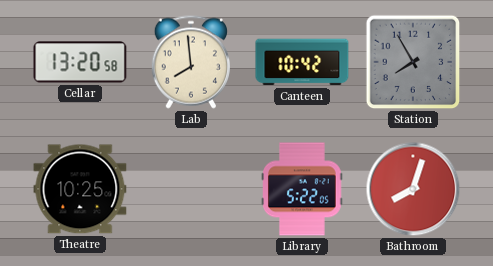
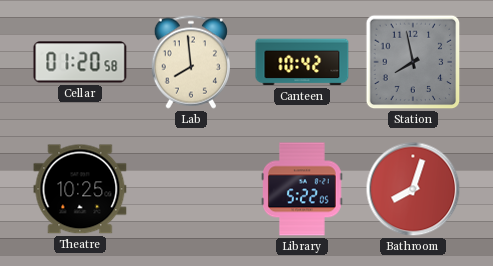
Cellar: 13:20 -> 01:20 (80, 62)
Station: 7:55 -> 7:58 (413, 62)
